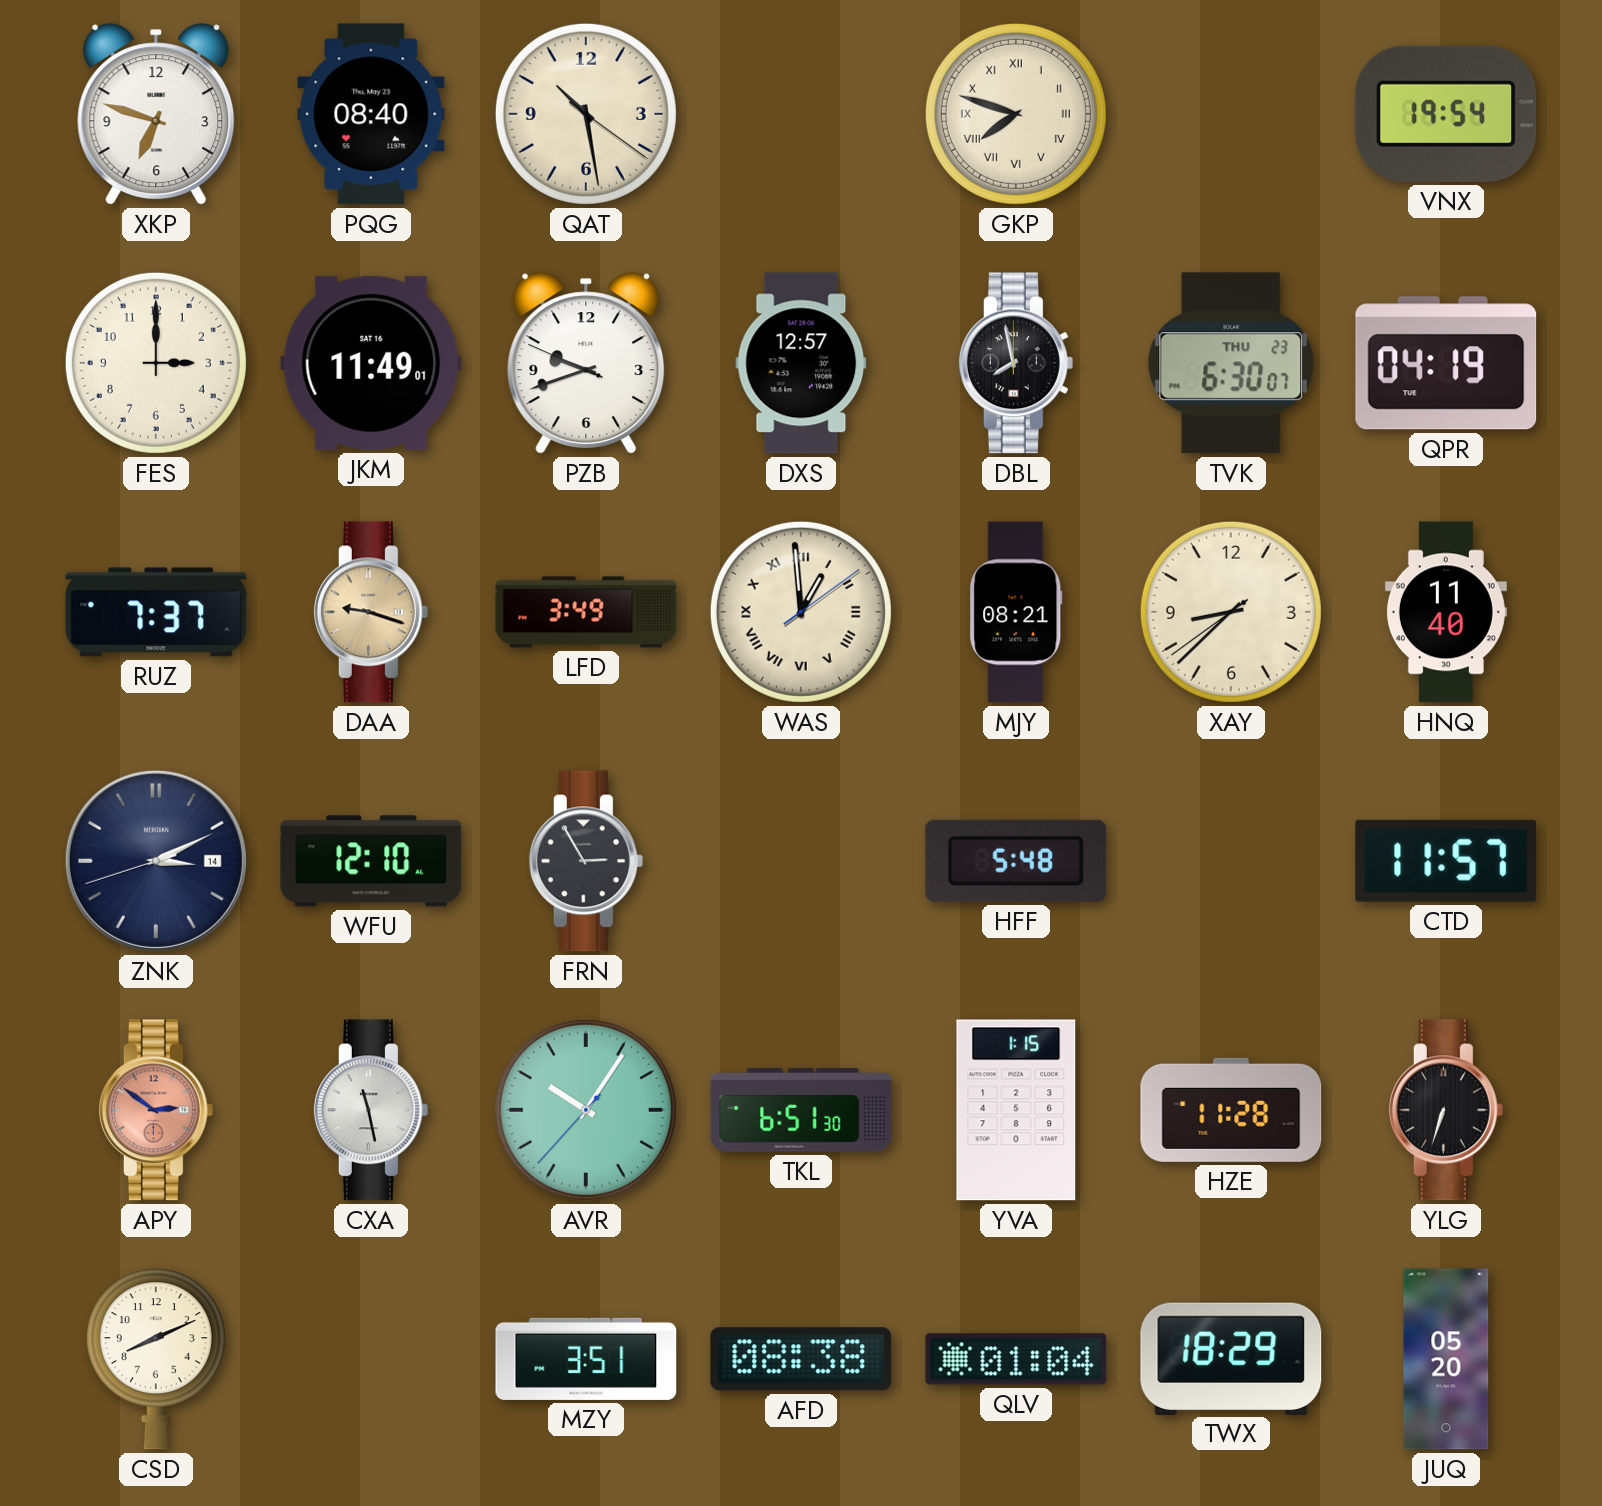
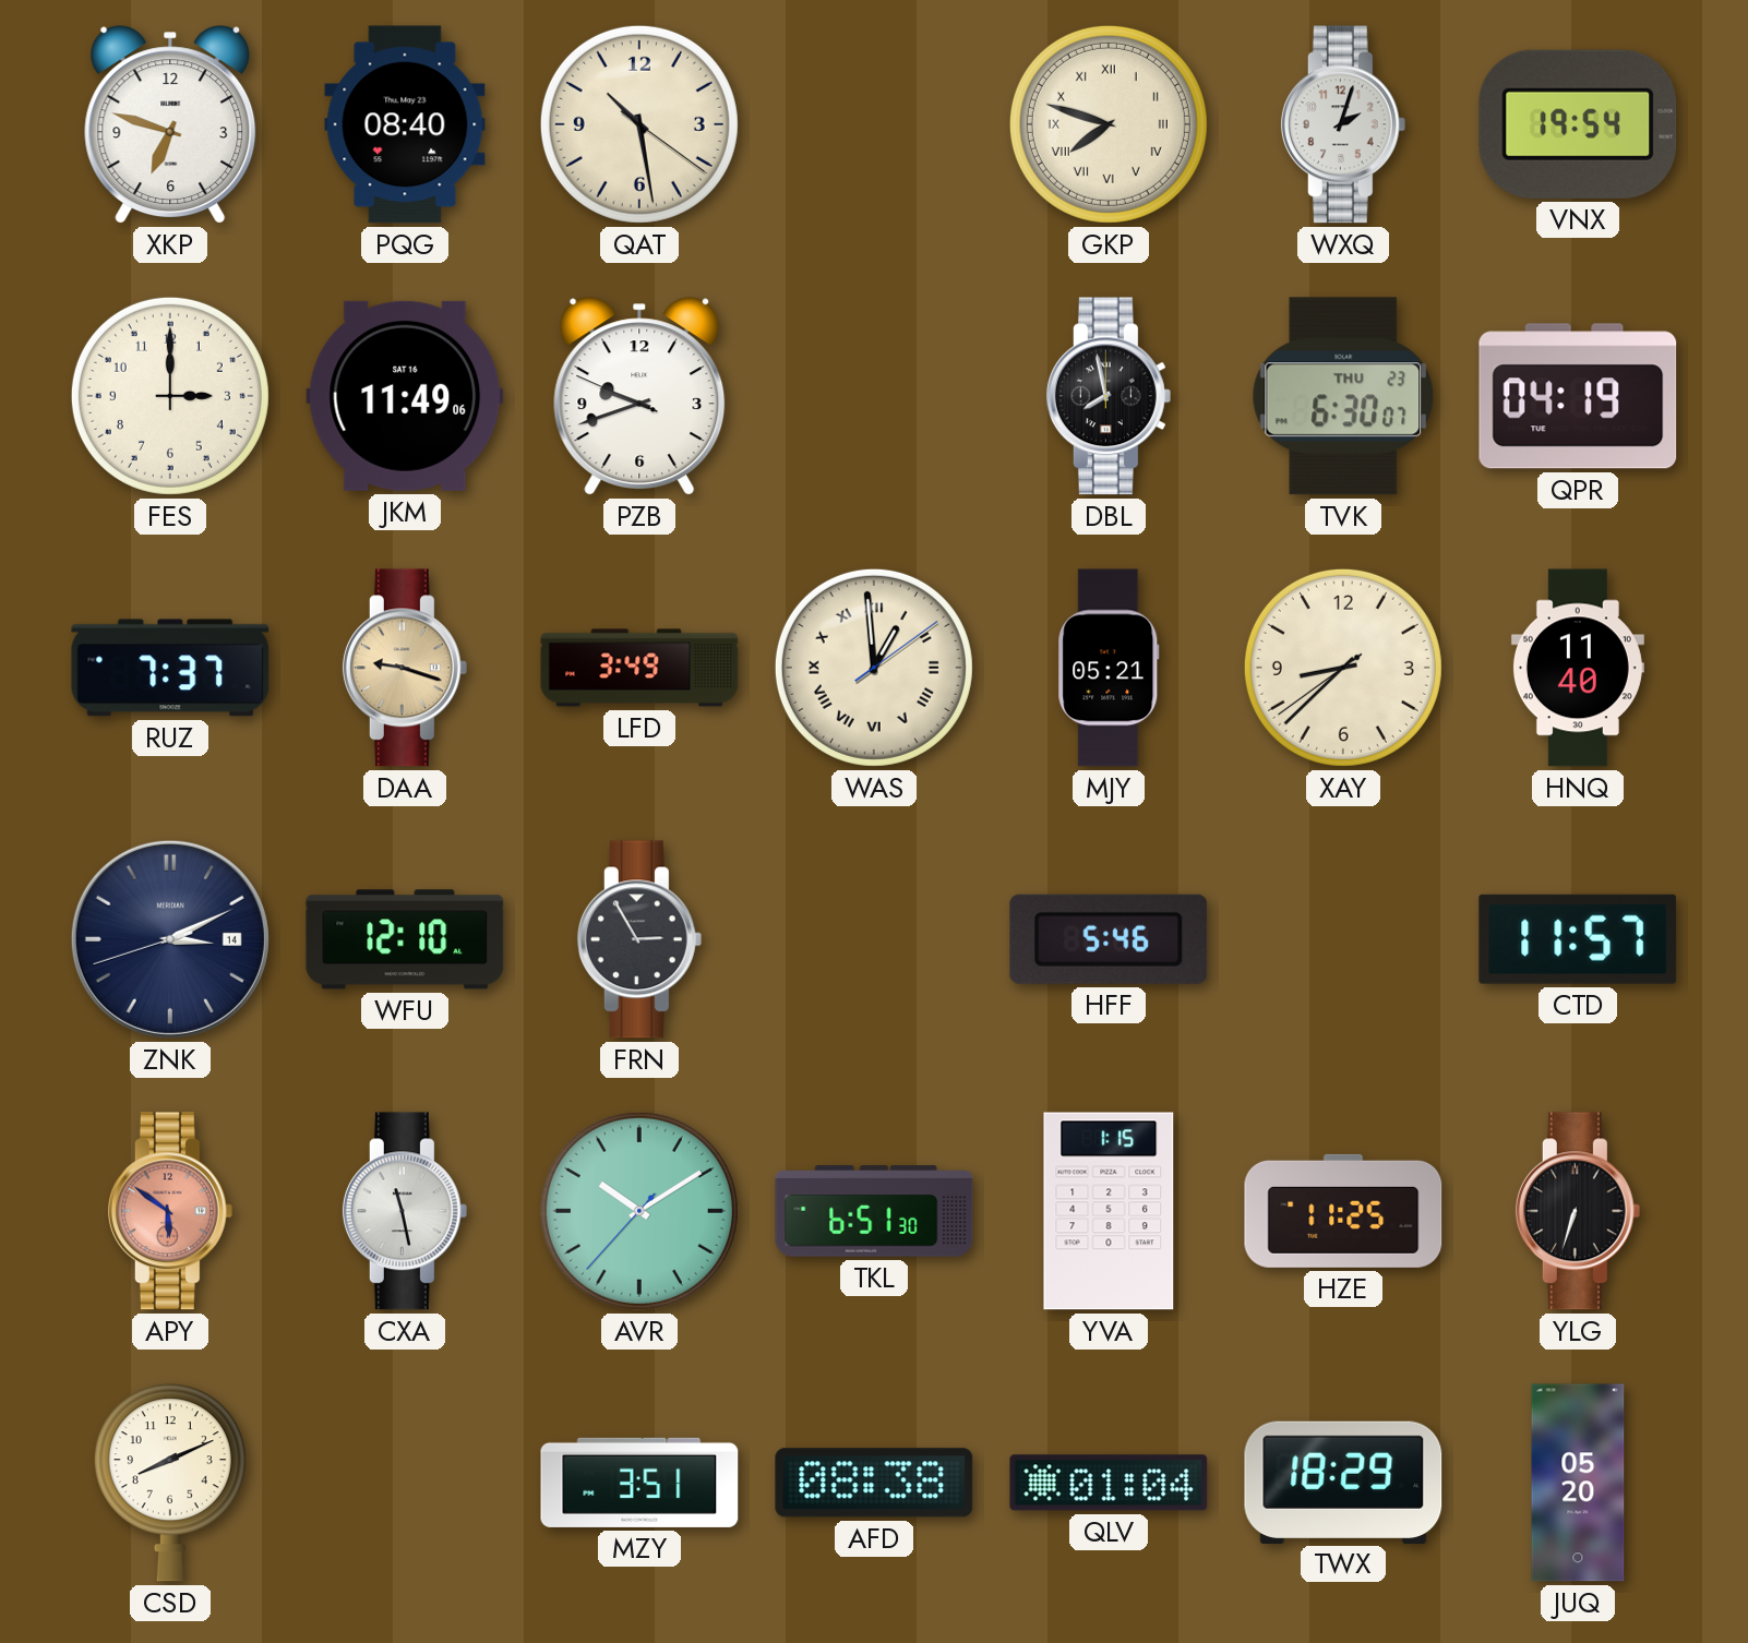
WXQ: none -> 2:03 (1343, 124)
JKM: 11:49:01 -> 11:49:06 (405, 396)
DXS: 12:57 -> none (801, 363)
MJY: 08:21 -> 05:21 (1109, 668)
HFF: 5:48 -> 5:46 (1109, 939)
APY: 2:51 -> 5:51 (170, 1211)
AVR: 10:05 -> 10:09 (639, 1211)
HZE: 11:28 -> 11:25 (1343, 1211)
